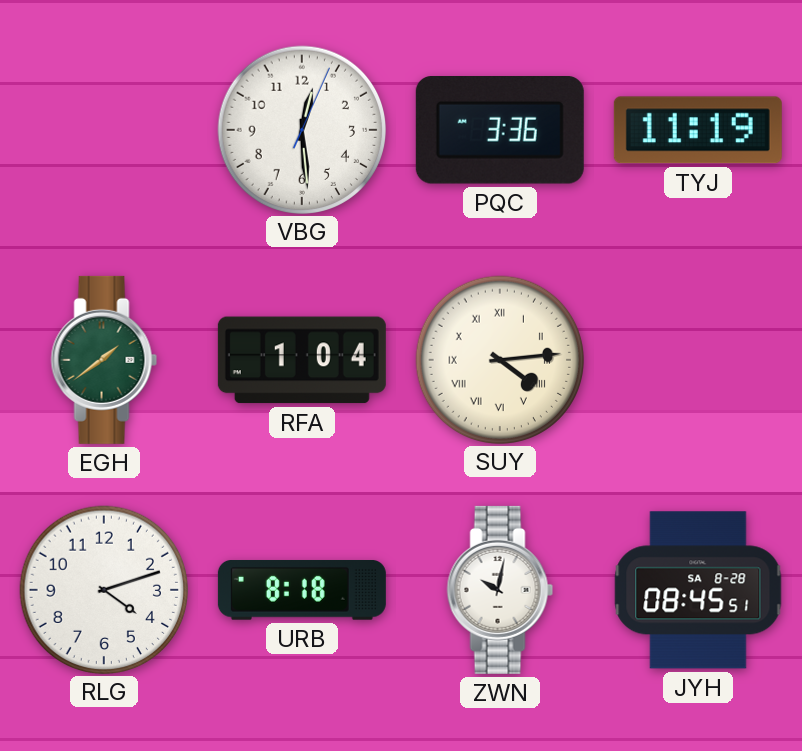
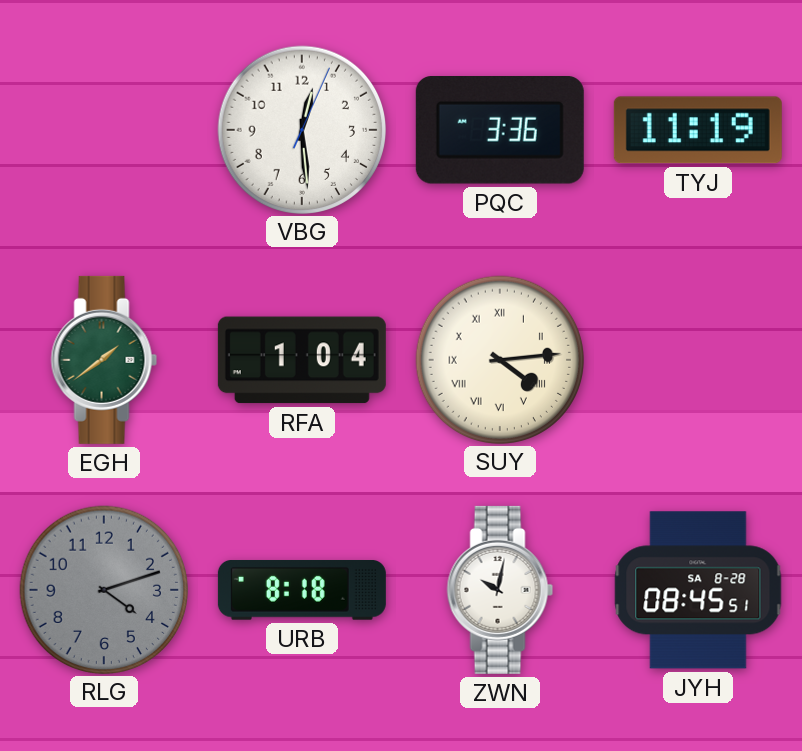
RLG dial: white -> grey (103, 589)
